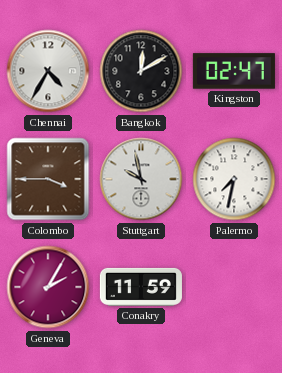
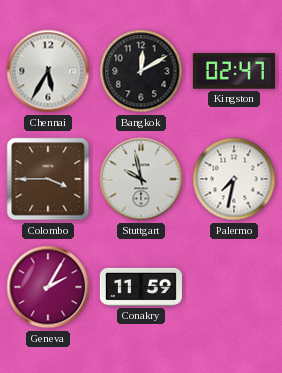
Chennai: 4:35 -> 5:35 (48, 71)
